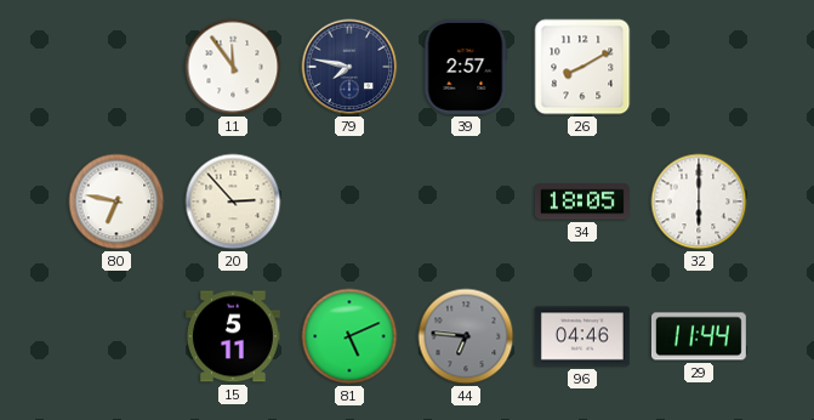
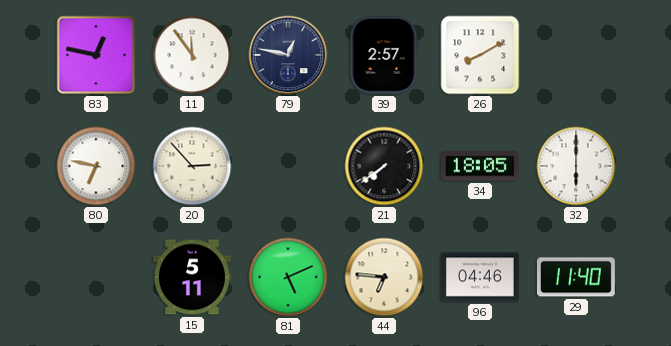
83: none -> 12:47 (96, 55)
79: 7:47 -> 12:47 (288, 55)
21: none -> 7:39 (384, 166)
44 dial: grey -> cream (384, 277)
29: 11:44 -> 11:40 (576, 277)
